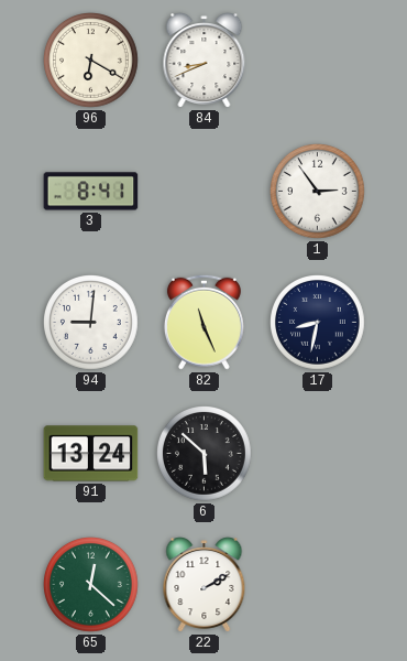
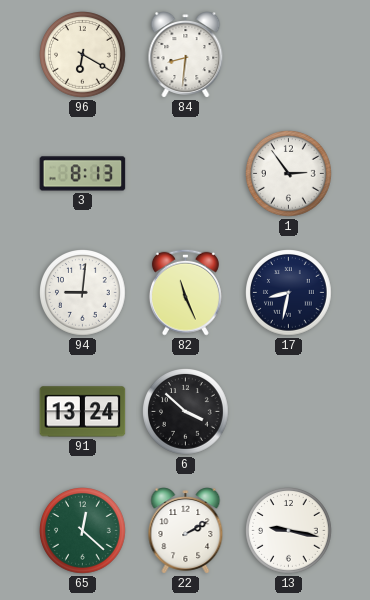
84: 8:41 -> 8:31 (186, 55)
3: 8:41 -> 8:13 (83, 174)
6: 5:52 -> 3:52 (186, 412)
13: none -> 9:17 (289, 531)
